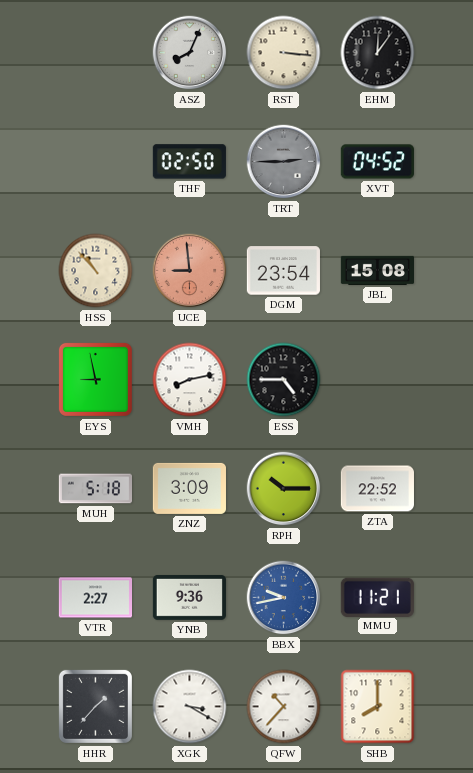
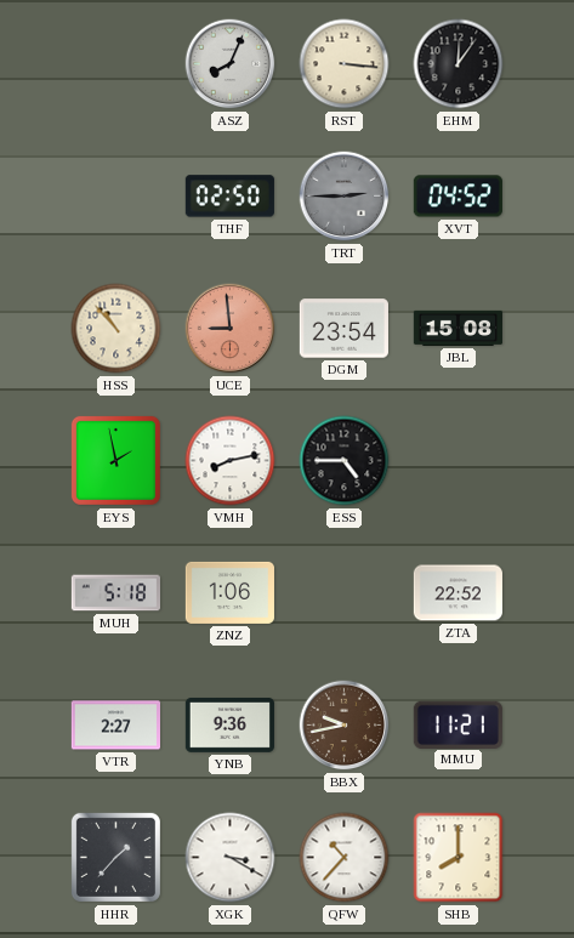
EYS: 8:58 -> 1:58 (115, 460)
ZNZ: 3:09 -> 1:06 (229, 592)
RPH: 10:15 -> none (284, 489)
BBX dial: blue -> brown (345, 726)
